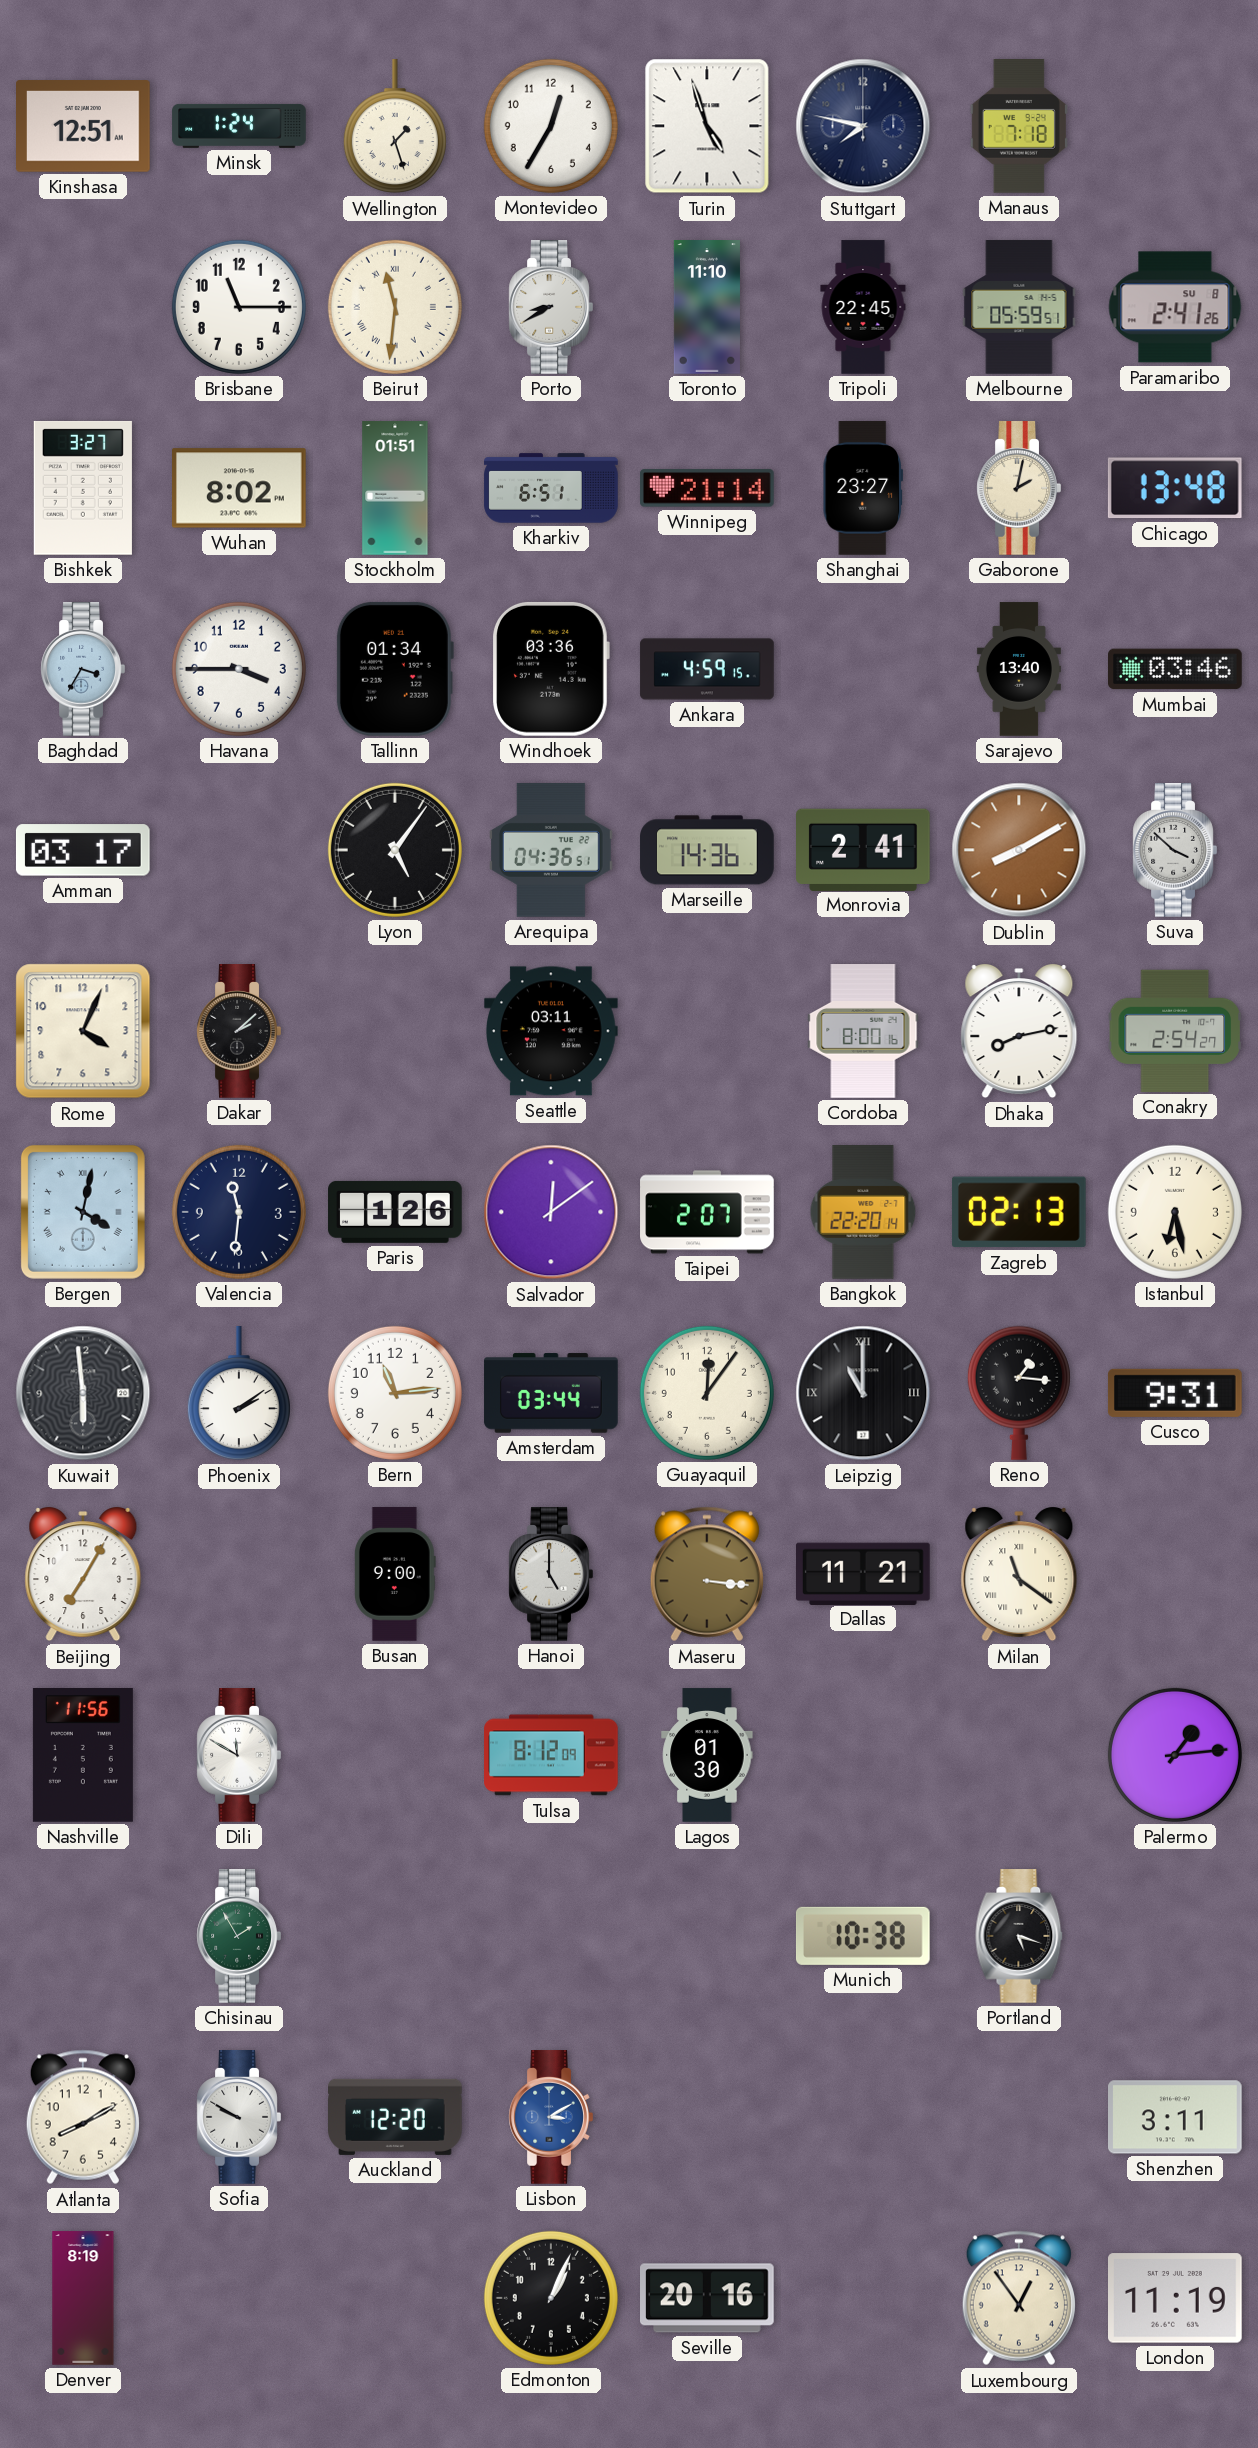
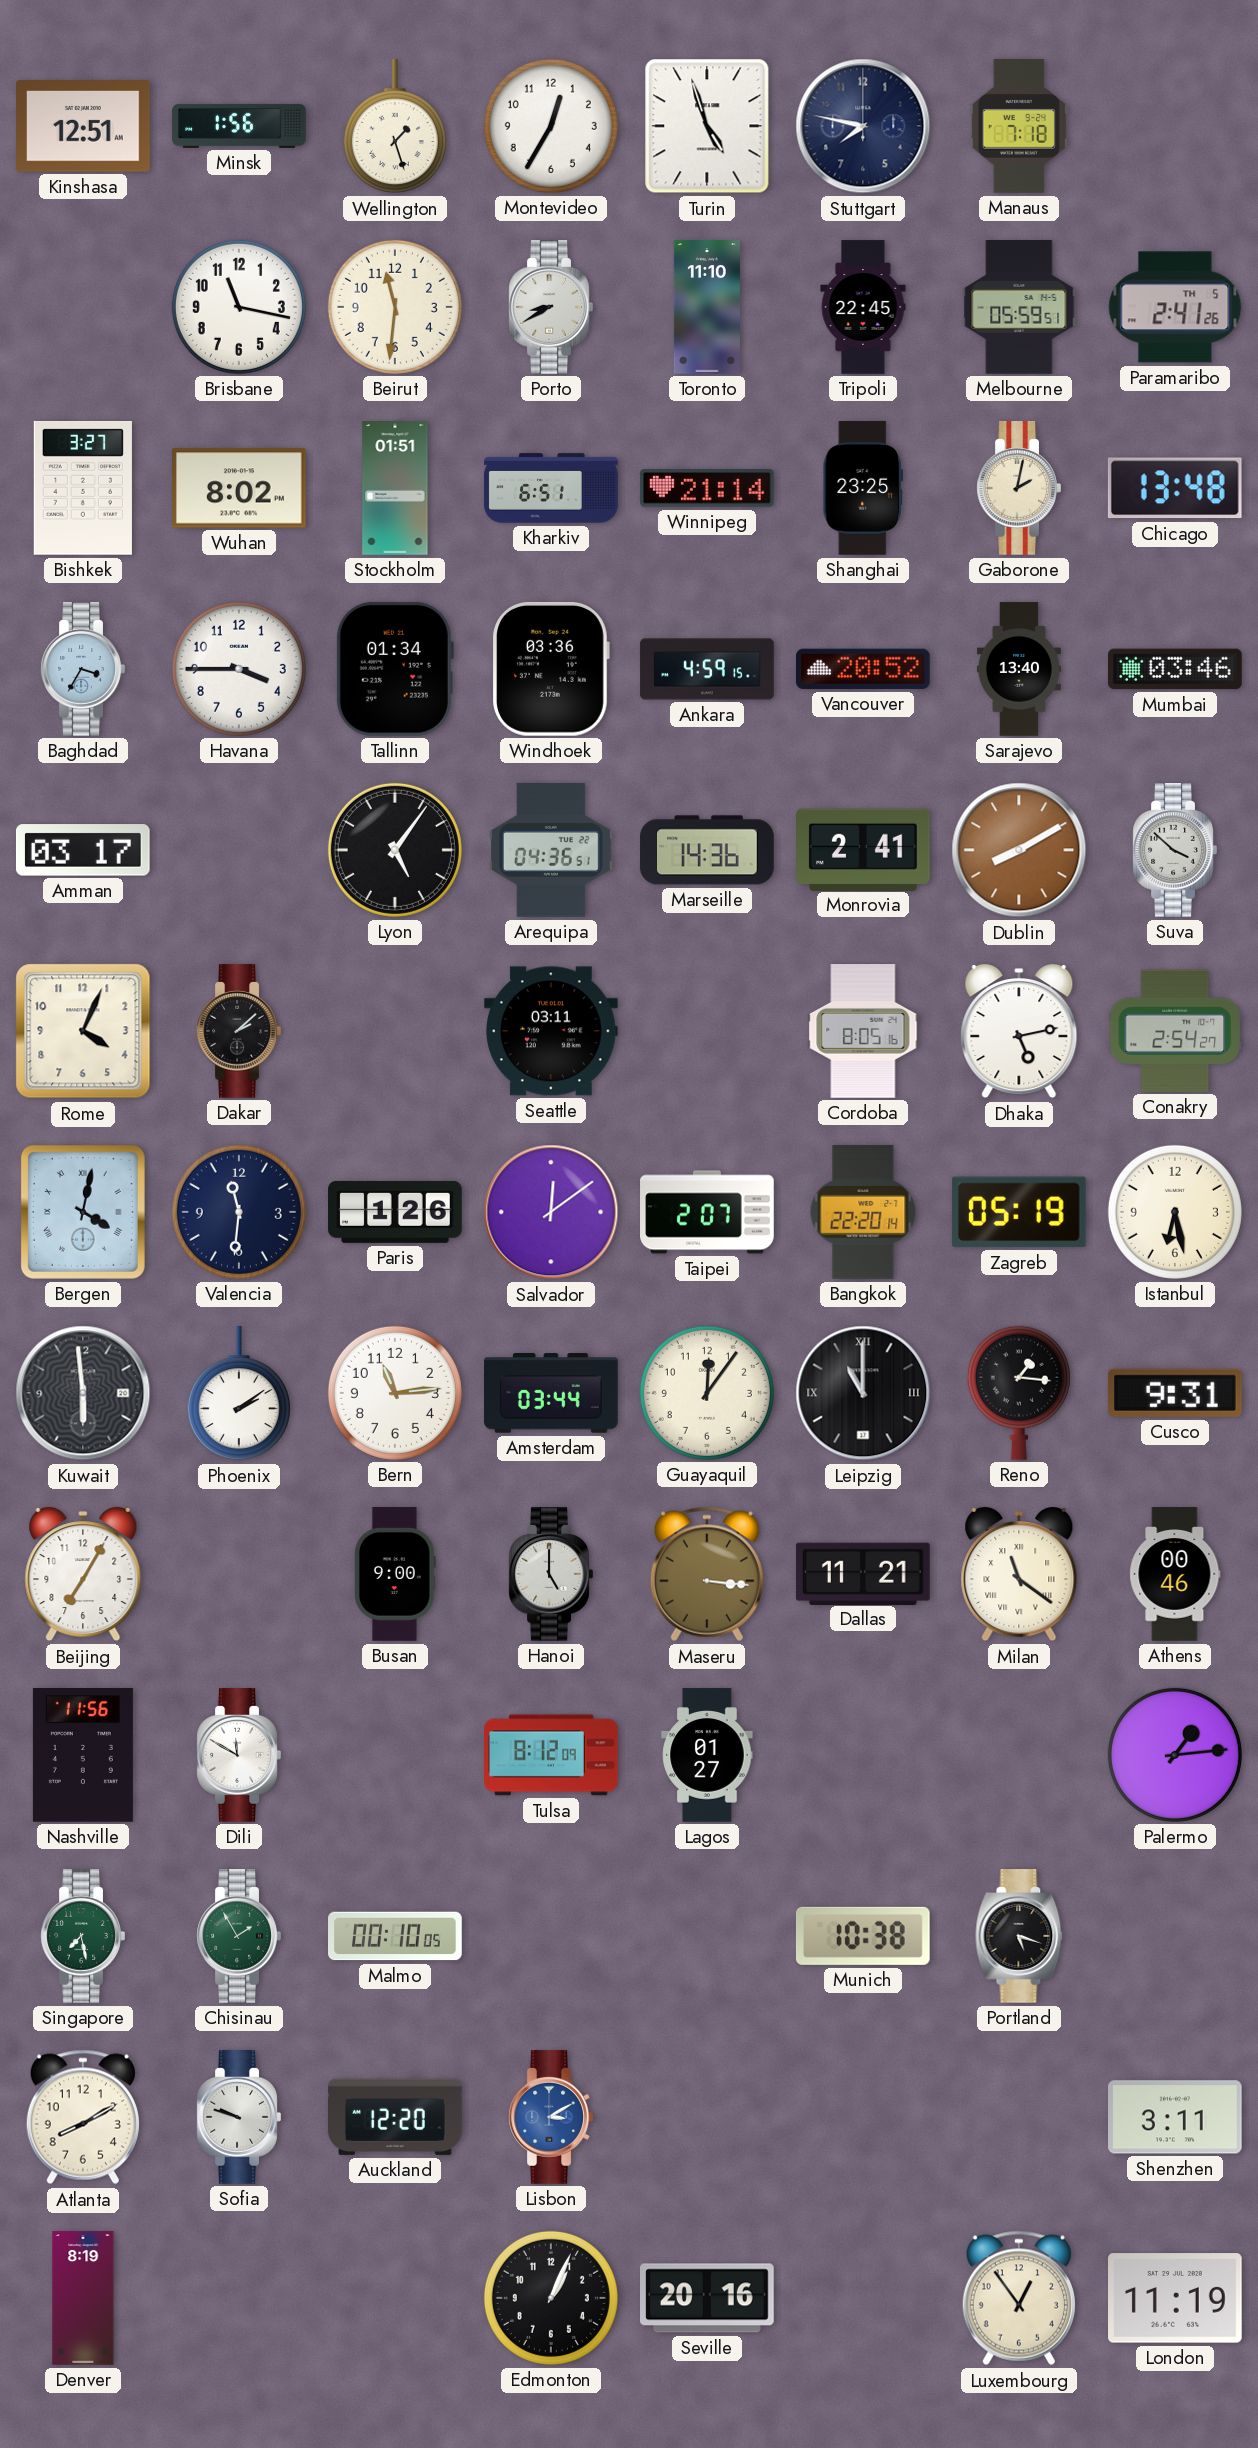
Minsk: 1:24 -> 1:56 (239, 126)
Brisbane: 11:15 -> 11:17 (239, 307)
Beirut numerals: Roman -> Arabic (395, 307)
Paramaribo date: SU 8 -> TH 5 (1175, 307)
Shanghai: 23:27 -> 23:25 (862, 488)
Vancouver: none -> 20:52 (864, 669)
Cordoba: 8:00 -> 8:05 (863, 1031)
Dhaka: 8:13 -> 5:13 (1019, 1032)
Zagreb: 02:13 -> 05:19 (1019, 1212)
Athens: none -> 00:46 (1175, 1574)
Lagos: 01:30 -> 01:27 (707, 1755)
Singapore: none -> 7:28 (83, 1936)
Malmo: none -> 00:10 (395, 1936)
Sofia: 9:50 -> 9:48 (239, 2117)
